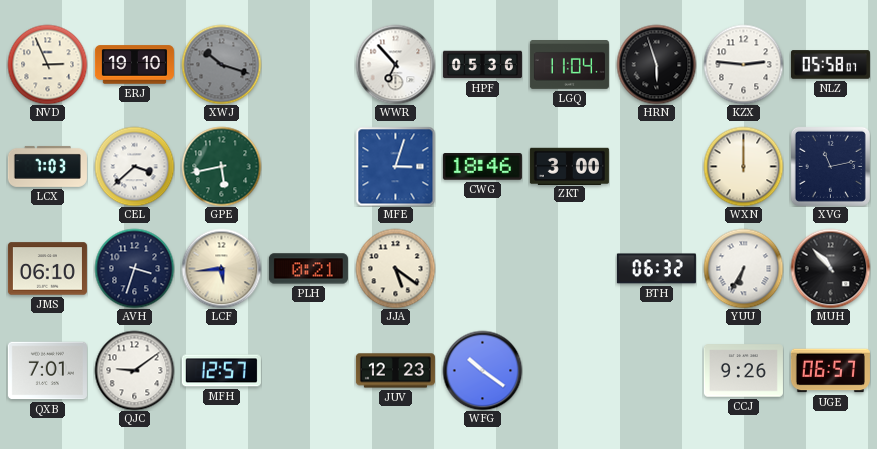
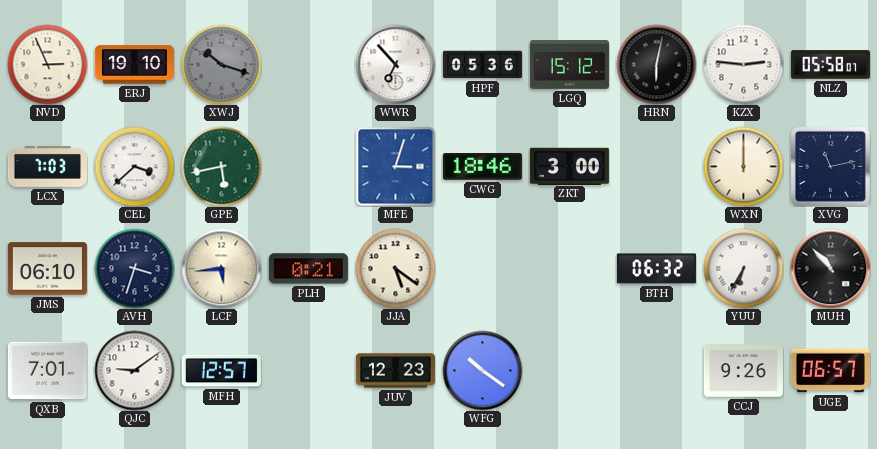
LGQ: 11:04 -> 15:12 (569, 65)
HRN: 5:57 -> 6:02 (656, 64)
